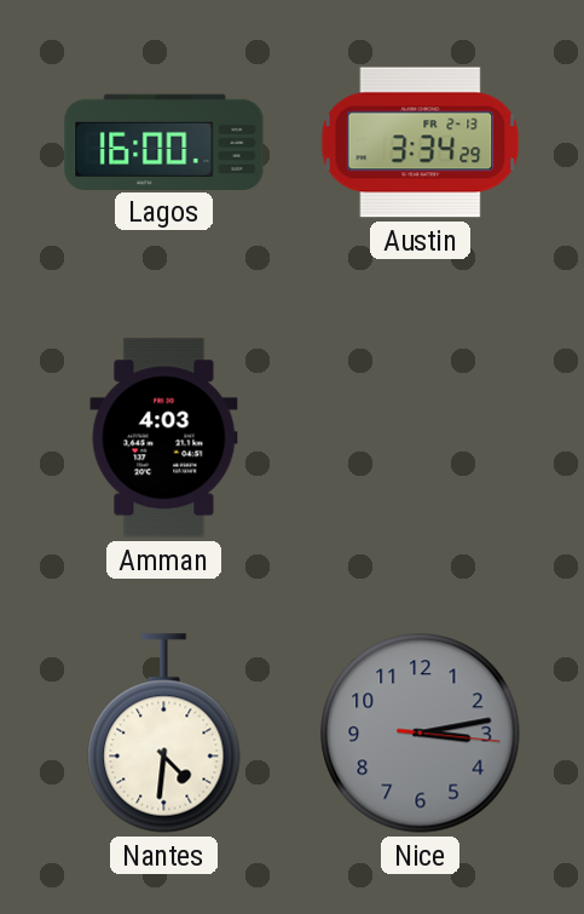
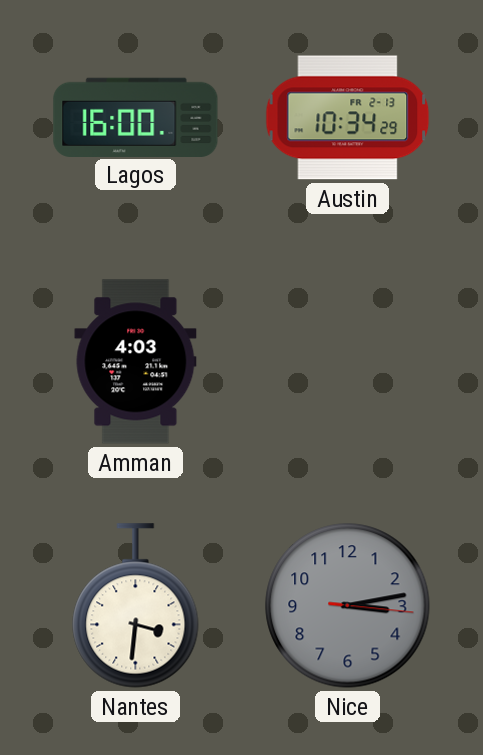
Austin: 3:34 -> 10:34 (348, 118)
Nantes: 4:31 -> 3:31 (136, 606)
